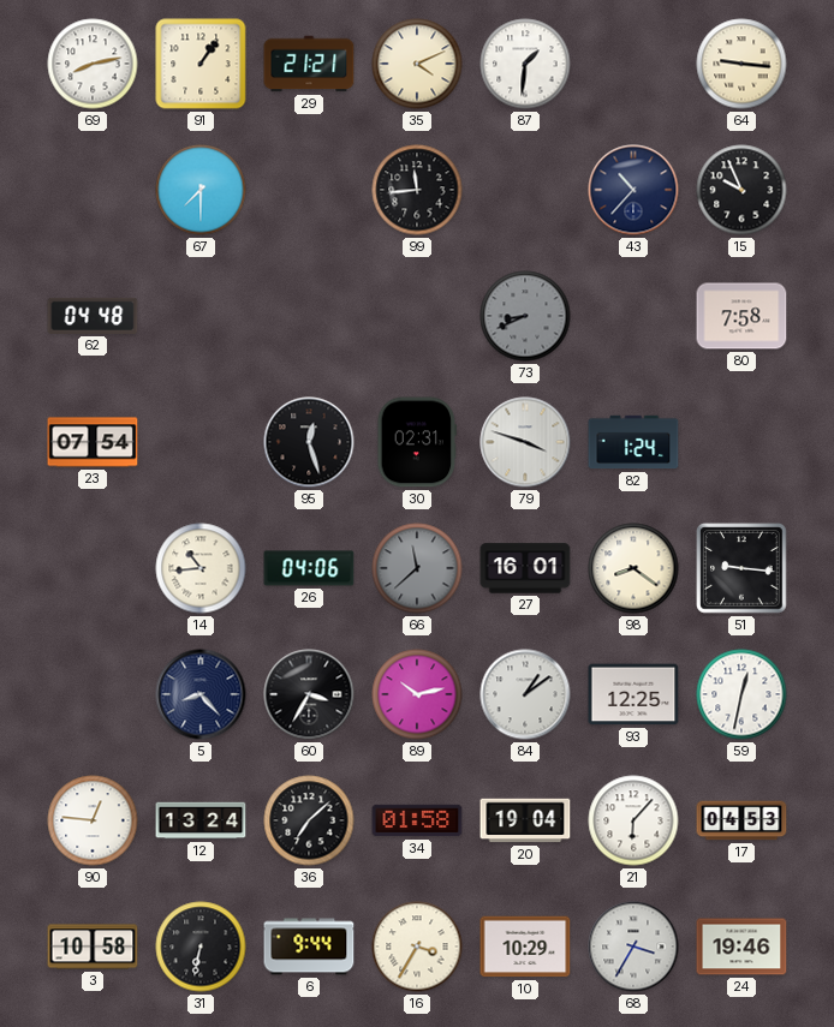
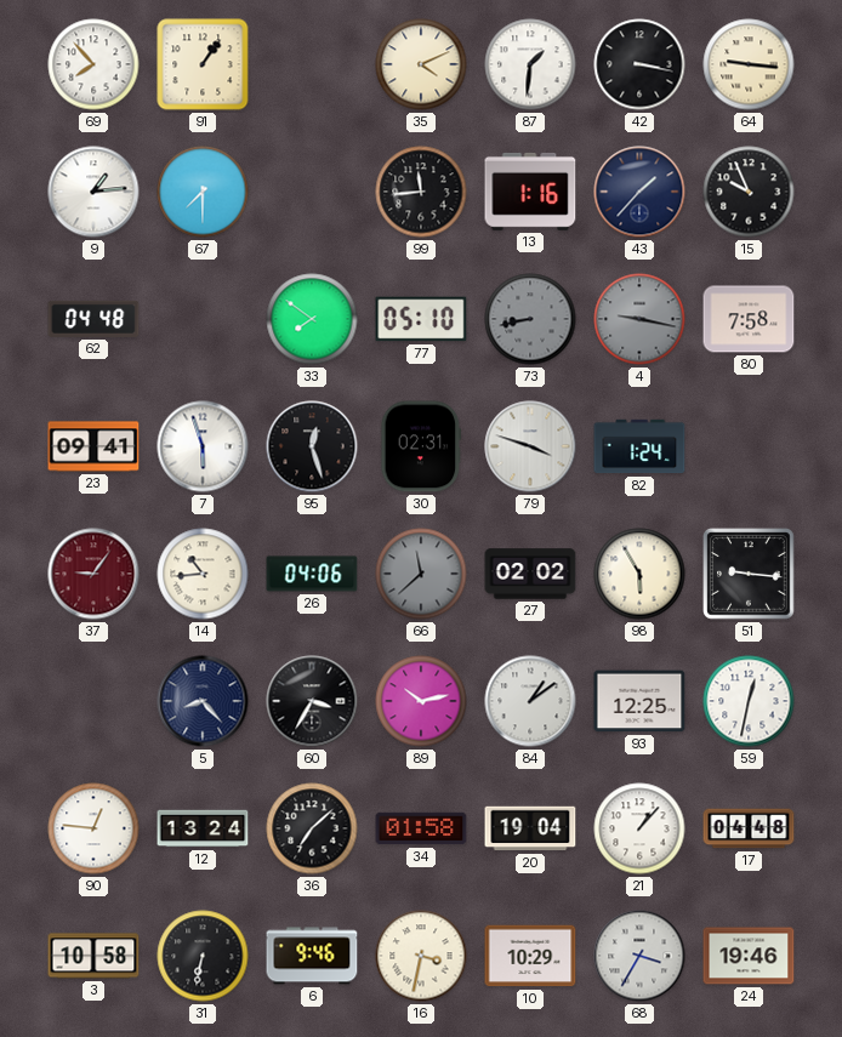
69: 8:13 -> 7:53 (93, 64)
29: 21:21 -> none (309, 64)
42: none -> 3:17 (639, 64)
9: none -> 1:14 (93, 192)
13: none -> 1:16 (530, 192)
43: 10:37 -> 1:37 (639, 192)
33: none -> 7:51 (312, 319)
77: none -> 05:10 (421, 319)
73: 8:41 -> 8:43 (530, 319)
4: none -> 9:17 (639, 319)
23: 07:54 -> 09:41 (93, 446)
7: none -> 5:57 (203, 446)
37: none -> 9:06 (93, 574)
27: 16:01 -> 02:02 (530, 574)
98: 8:21 -> 5:55 (639, 574)
21: 6:07 -> 1:07 (639, 828)
17: 04:53 -> 04:48 (749, 828)
6: 9:44 -> 9:46 (312, 956)
16: 3:35 -> 3:32 (421, 956)
